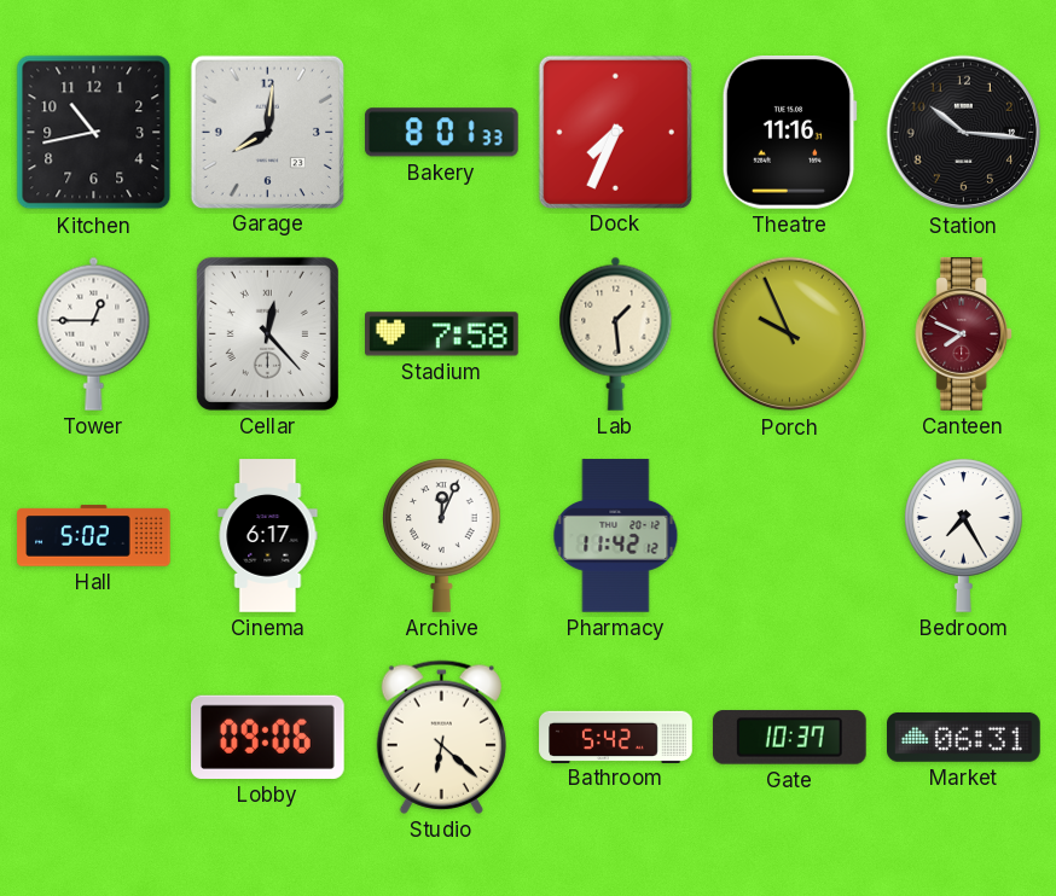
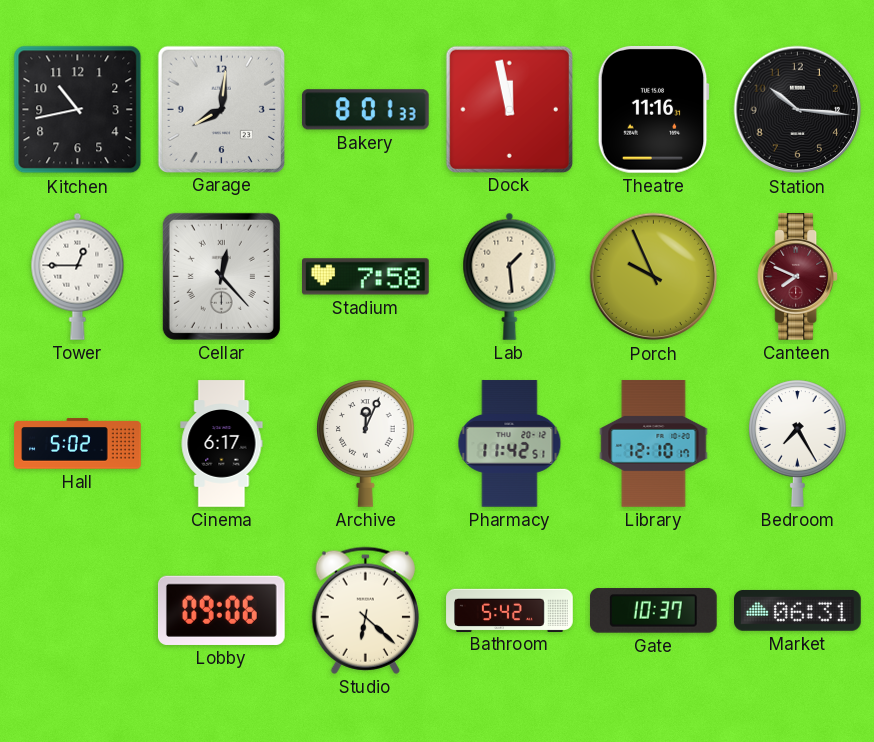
Dock: 7:34 -> 11:58 (509, 109)
Pharmacy: 11:42:12 -> 11:42:51 (510, 444)
Library: none -> 12:10 (654, 444)
